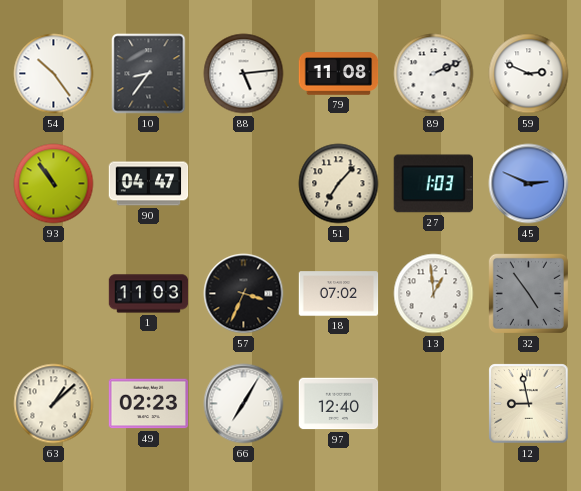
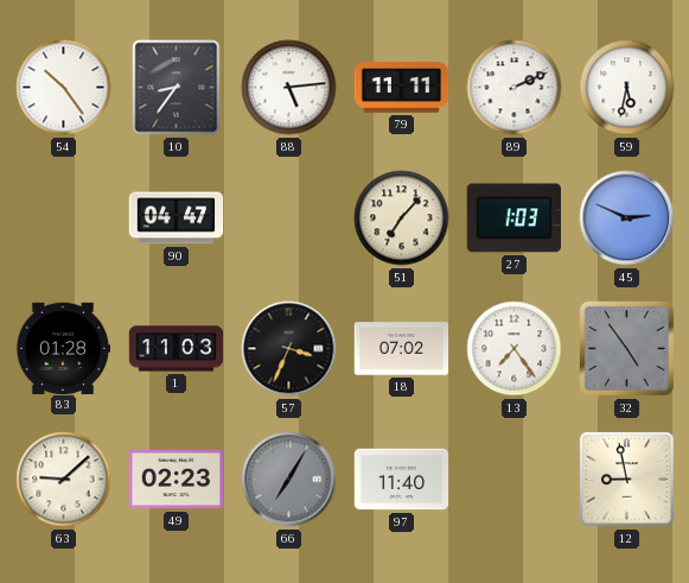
79: 11:08 -> 11:11 (402, 88)
59: 2:49 -> 5:32 (627, 88)
93: 10:54 -> none (54, 184)
83: none -> 01:28 (63, 348)
13: 12:59 -> 7:24 (515, 349)
63: 1:08 -> 9:08 (64, 480)
66 dial: white -> grey (289, 480)
97: 12:40 -> 11:40 (402, 480)
